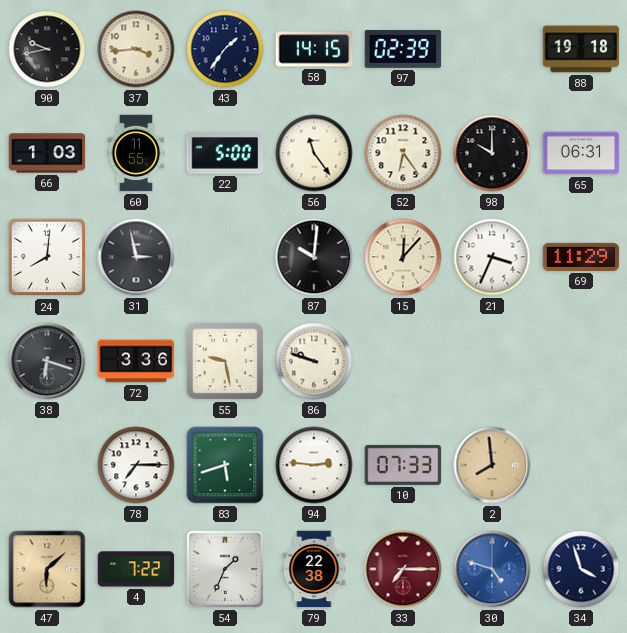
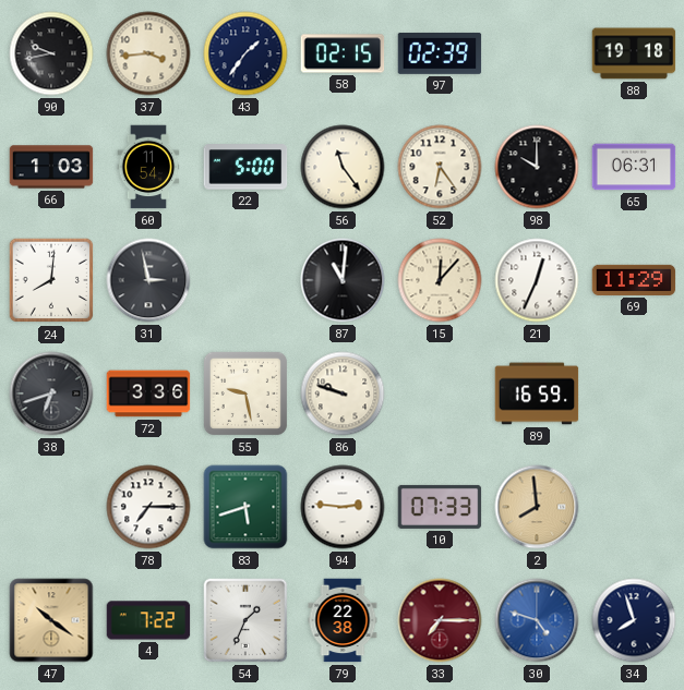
58: 14:15 -> 02:15 (343, 53)
60: 11:55 -> 11:54 (148, 167)
87: 10:01 -> 11:01 (343, 280)
21: 3:34 -> 12:34 (537, 280)
38: 6:18 -> 6:42 (51, 394)
89: none -> 16:59 (537, 394)
47: 6:08 -> 10:21 (51, 620)
34: 3:57 -> 7:57 (634, 620)
